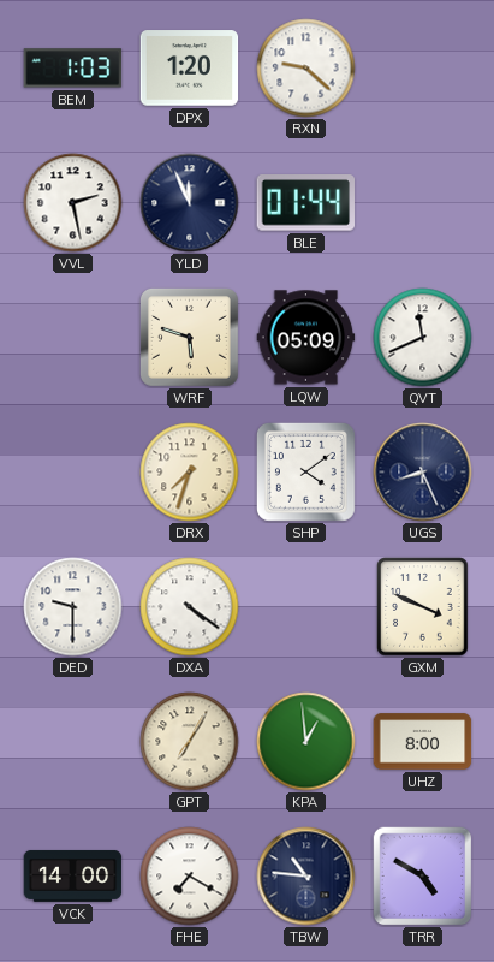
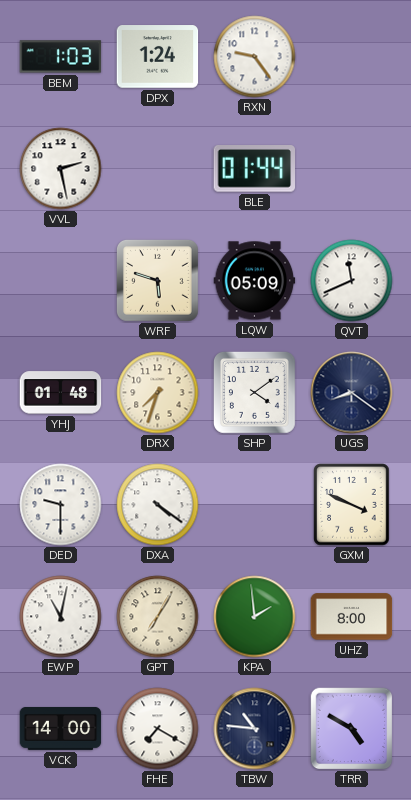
DPX: 1:20 -> 1:24 (158, 57)
RXN: 9:22 -> 9:24 (255, 57)
YLD: 11:56 -> none (190, 203)
YHJ: none -> 01:48 (61, 393)
UGS: 8:26 -> 8:21 (352, 393)
EWP: none -> 11:02 (61, 617)
KPA: 12:59 -> 1:59 (255, 617)
